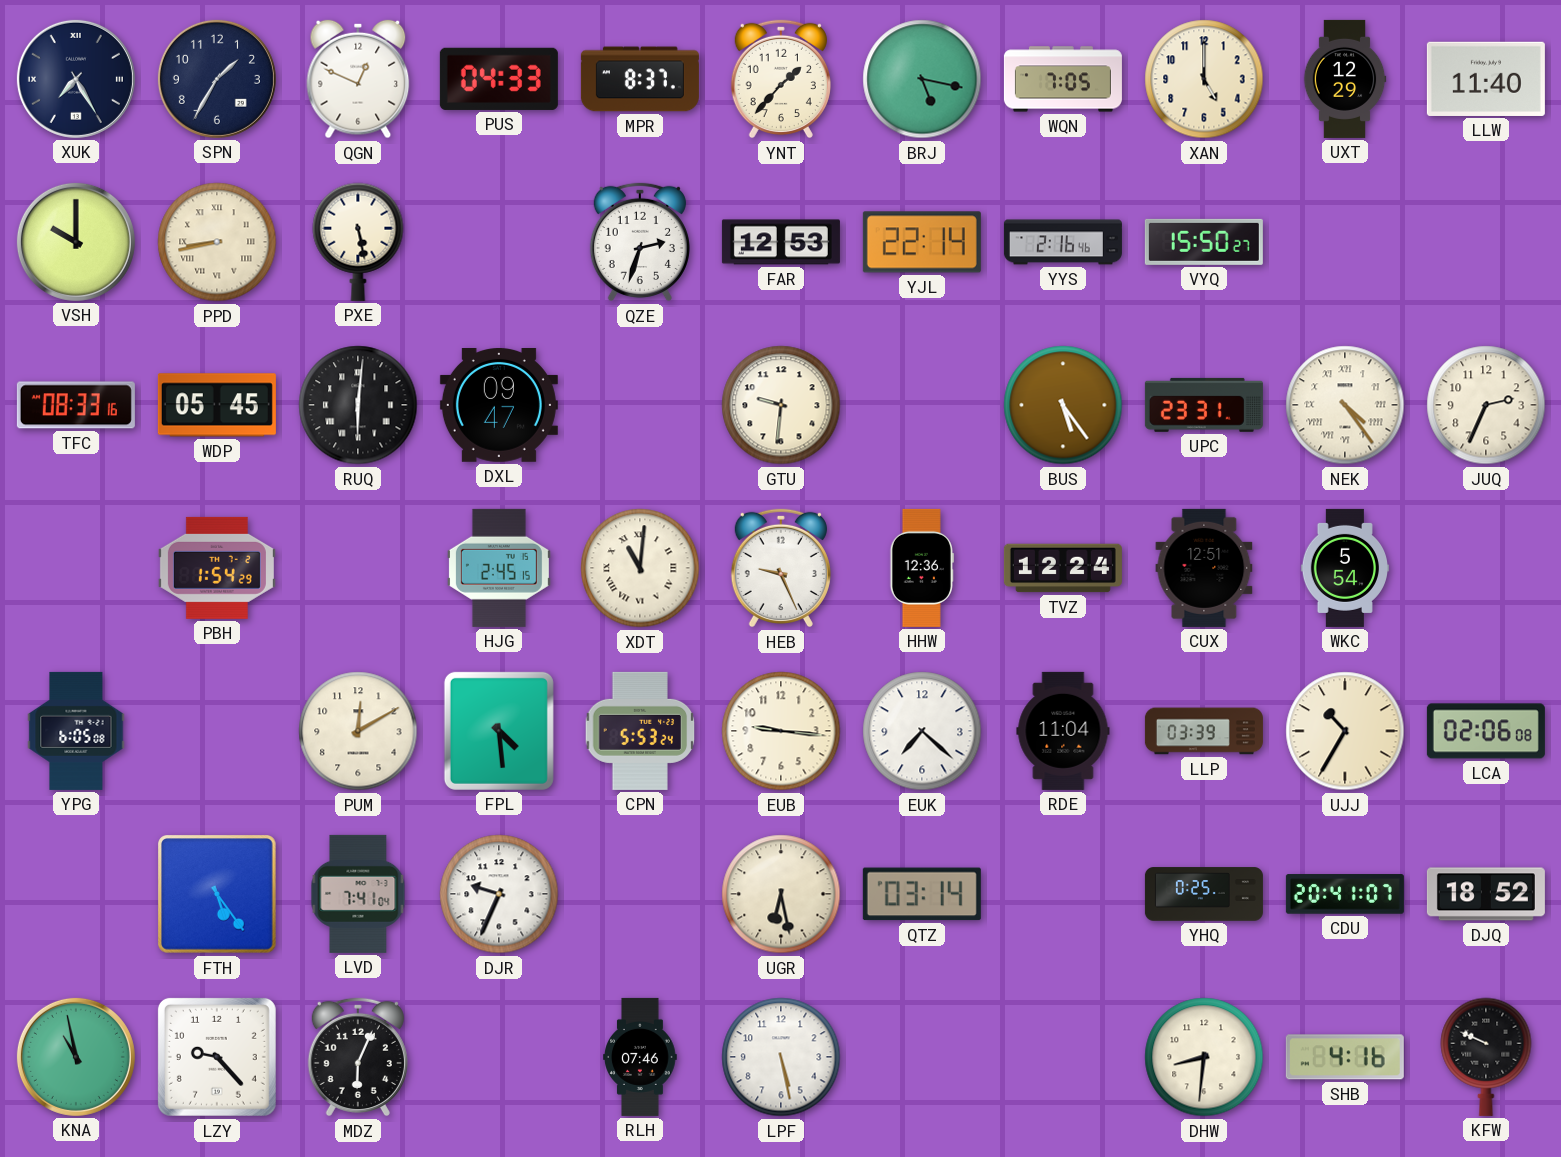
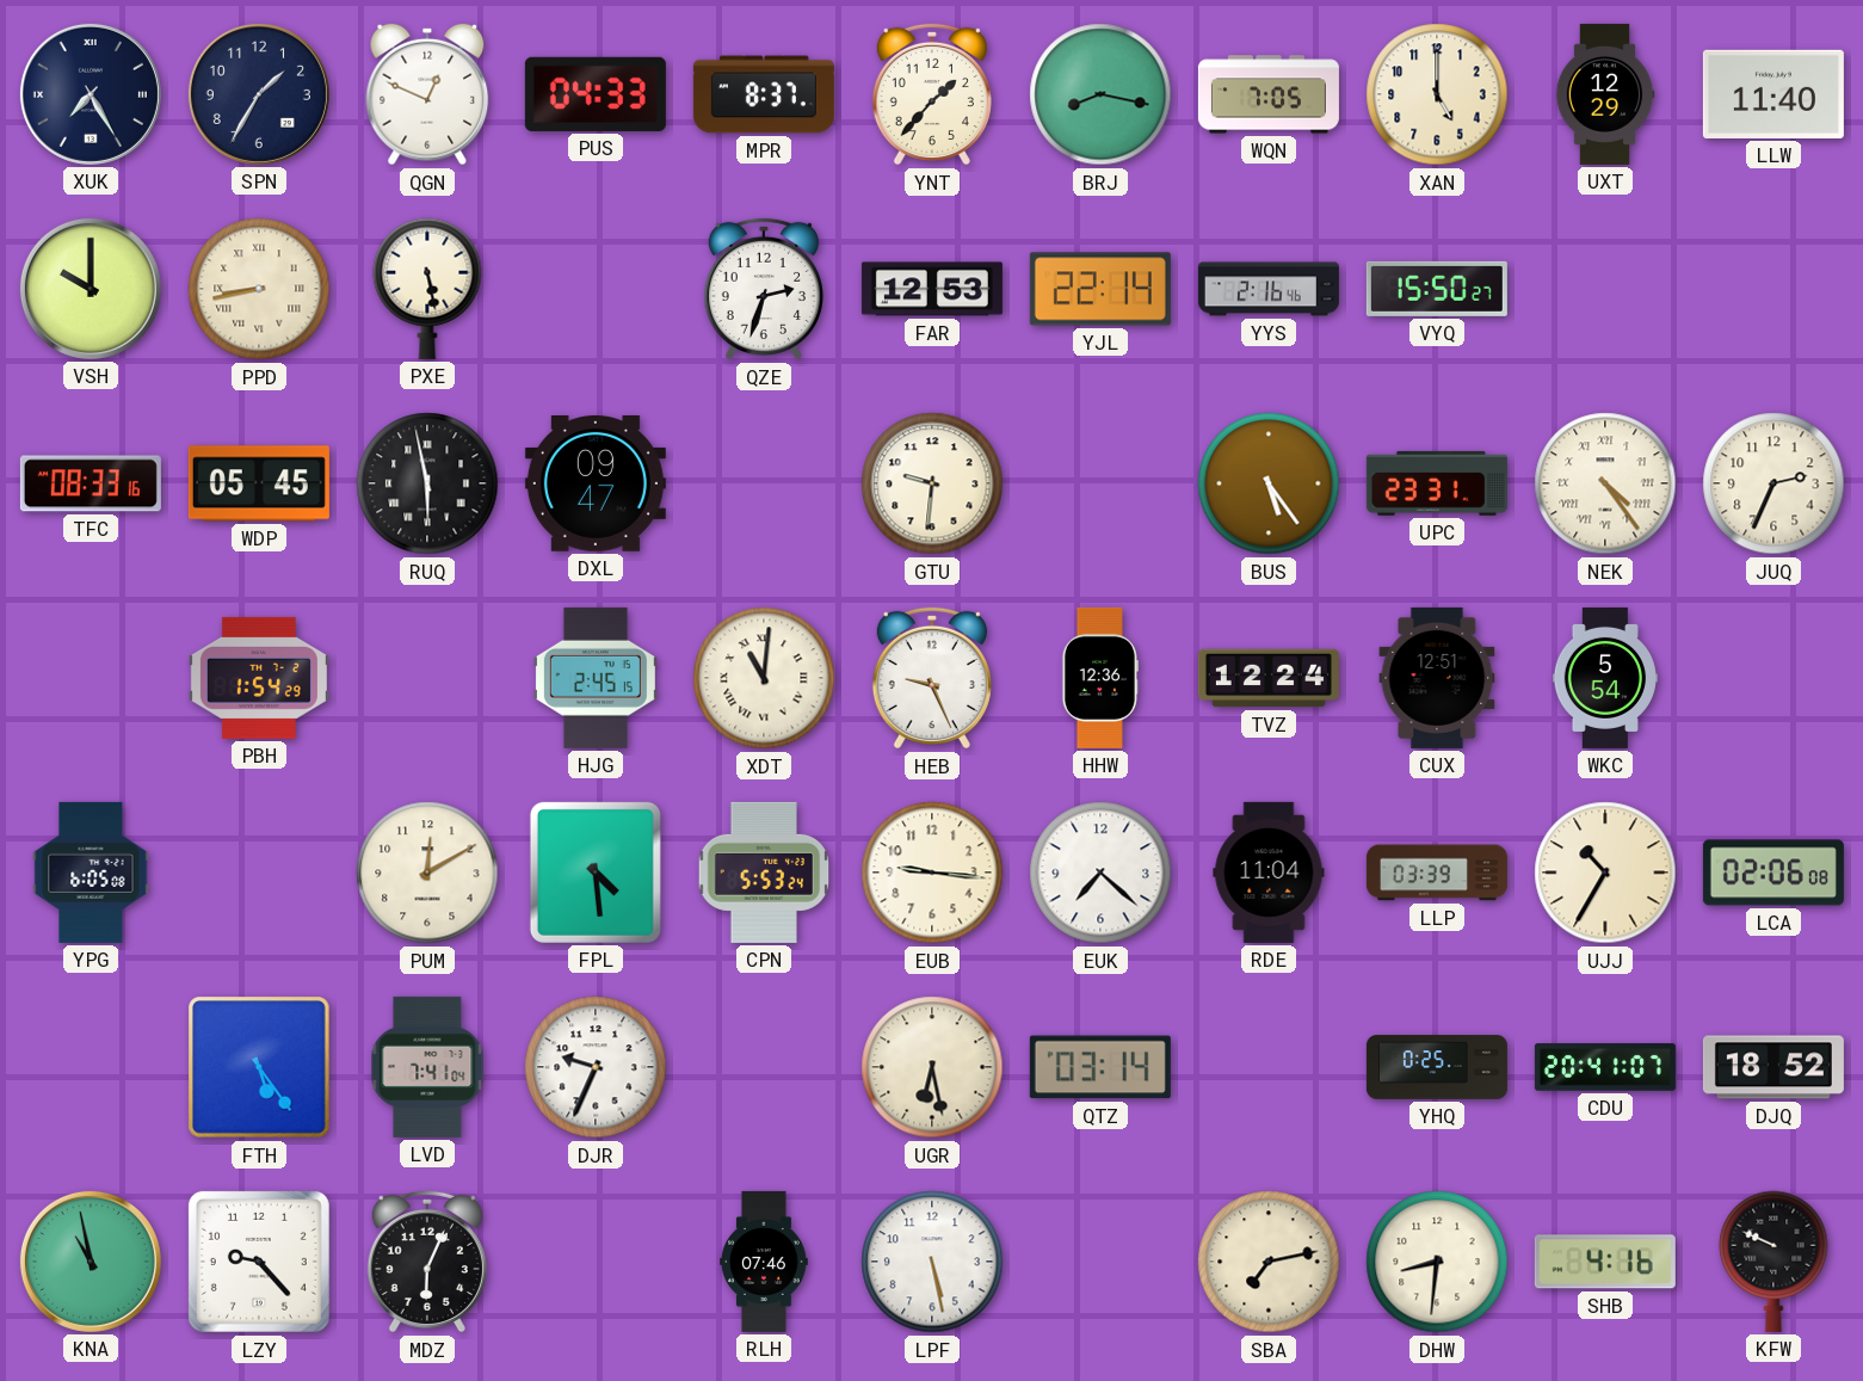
BRJ: 5:17 -> 8:17 (1100, 94)
RUQ: 6:01 -> 5:58 (427, 483)
SBA: none -> 7:13 (1269, 1262)
